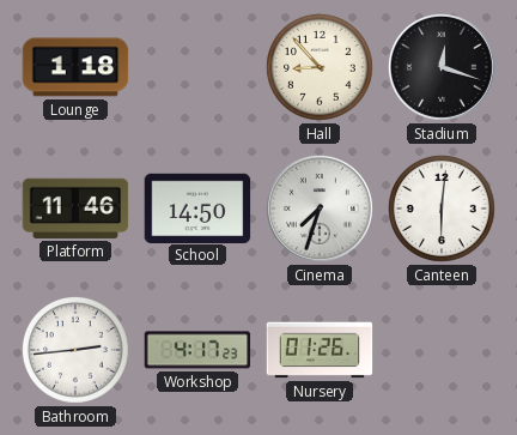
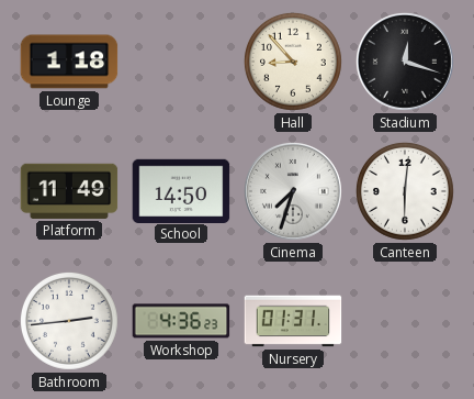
Platform: 11:46 -> 11:49 (69, 191)
Workshop: 4:17 -> 4:36 (181, 321)
Nursery: 01:26 -> 01:31 (293, 321)
